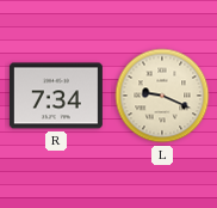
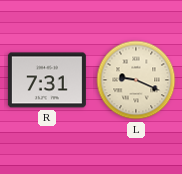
R: 7:34 -> 7:31 (47, 80)
